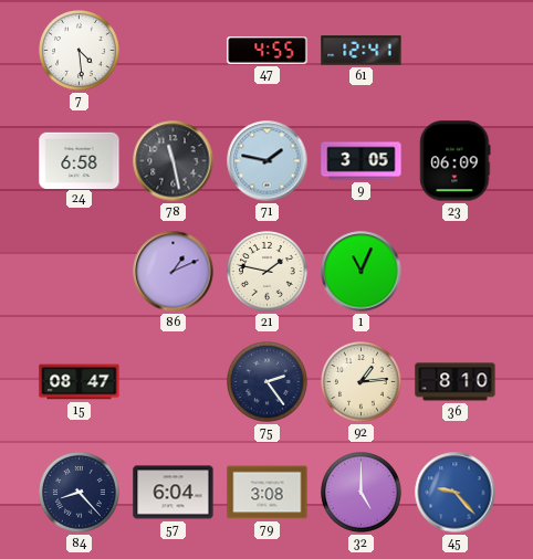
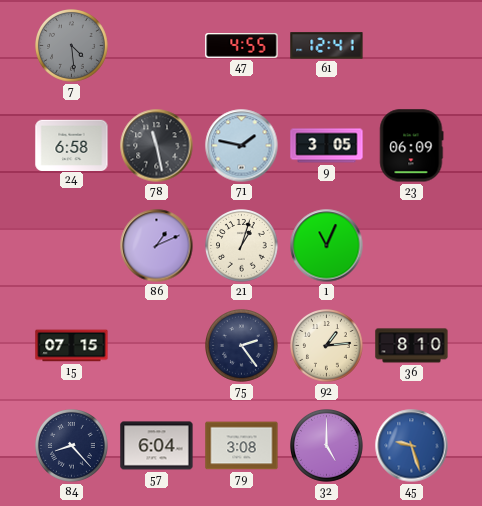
7 dial: white -> grey (72, 46)
21: 1:47 -> 1:03 (242, 246)
15: 08:47 -> 07:15 (72, 346)
45: 9:23 -> 9:27 (412, 446)
